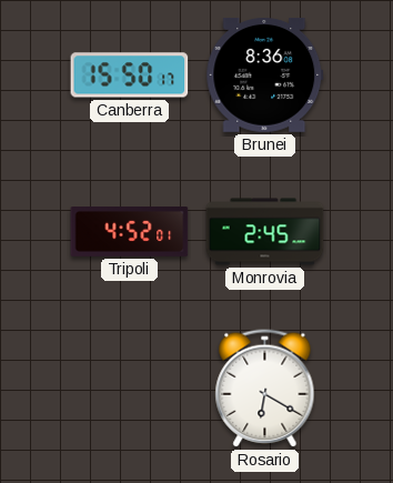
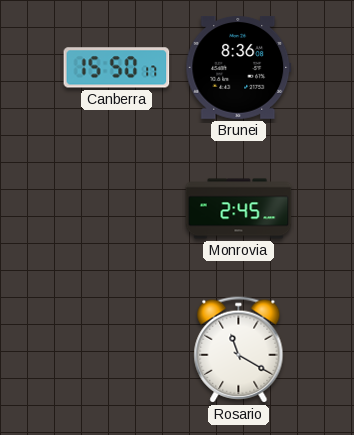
Tripoli: 4:52 -> none (130, 232)
Rosario: 6:20 -> 11:20 (239, 350)
